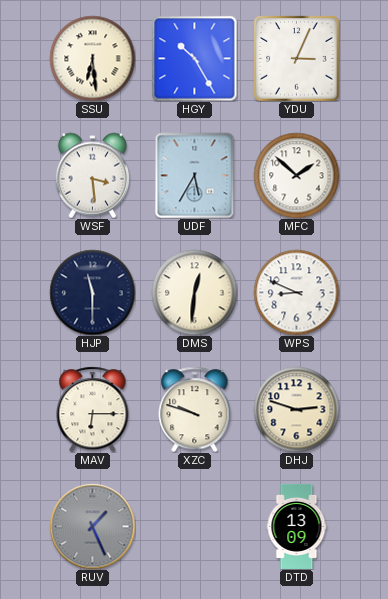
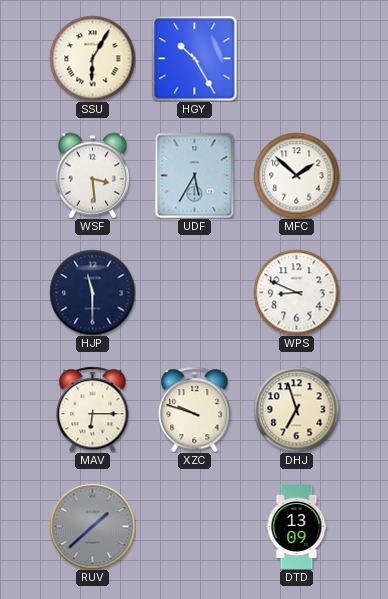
SSU: 6:29 -> 6:05 (92, 58)
YDU: 3:04 -> none (296, 58)
DMS: 12:31 -> none (194, 292)
DHJ: 2:48 -> 6:57 (296, 409)
RUV: 1:26 -> 1:38 (92, 526)
